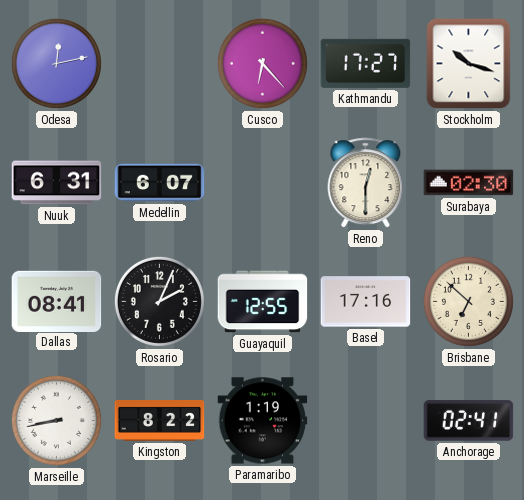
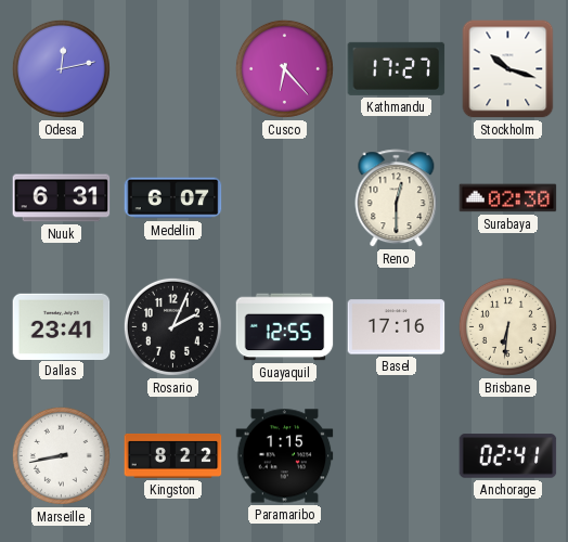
Dallas: 08:41 -> 23:41 (62, 326)
Brisbane: 6:52 -> 6:31 (507, 326)
Paramaribo: 1:19 -> 1:15 (285, 456)
